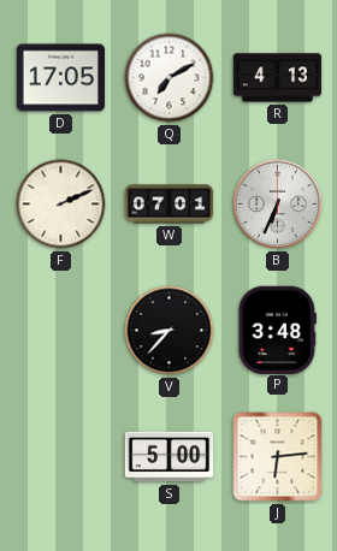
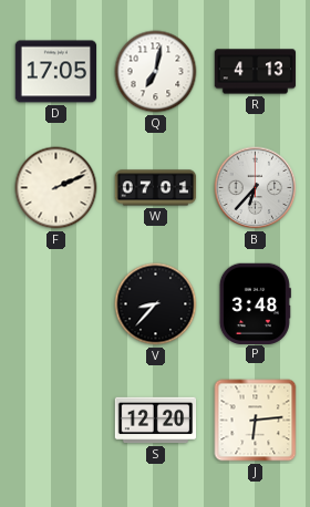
Q: 7:10 -> 7:02 (156, 72)
B: 6:34 -> 6:37 (256, 188)
S: 5:00 -> 12:20 (156, 421)
